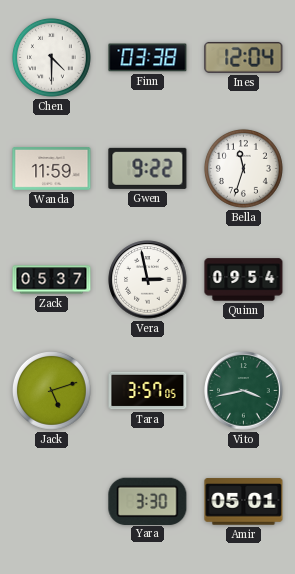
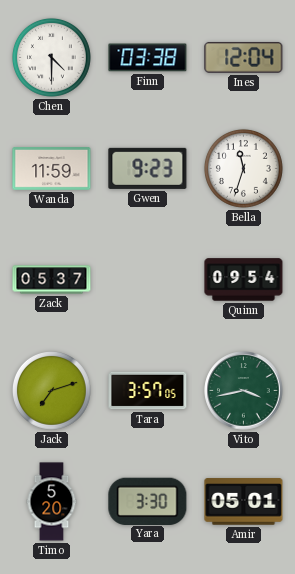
Gwen: 9:22 -> 9:23 (148, 168)
Vera: 2:58 -> none (148, 280)
Jack: 5:12 -> 7:12 (51, 390)
Timo: none -> 5:20 (52, 502)
